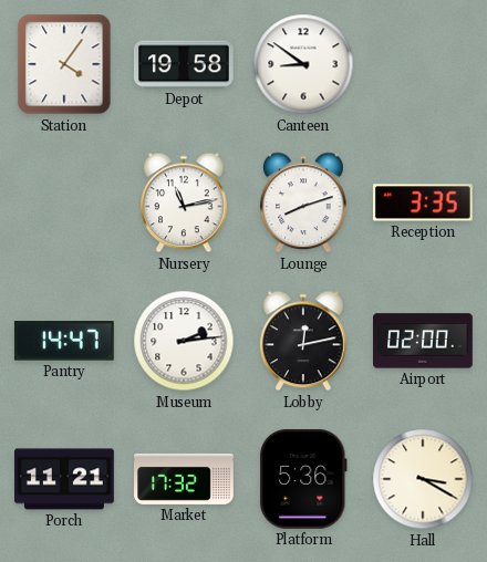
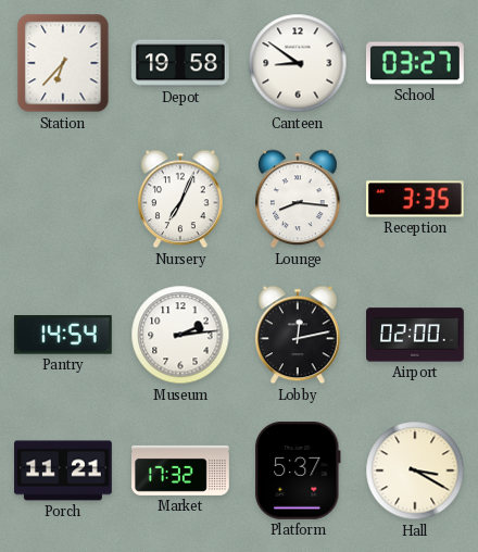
Station: 4:06 -> 6:37 (63, 63)
School: none -> 03:27 (416, 63)
Nursery: 11:13 -> 7:04 (181, 199)
Lounge: 8:12 -> 8:16 (299, 199)
Pantry: 14:47 -> 14:54 (63, 335)
Platform: 5:36 -> 5:37 (298, 471)
